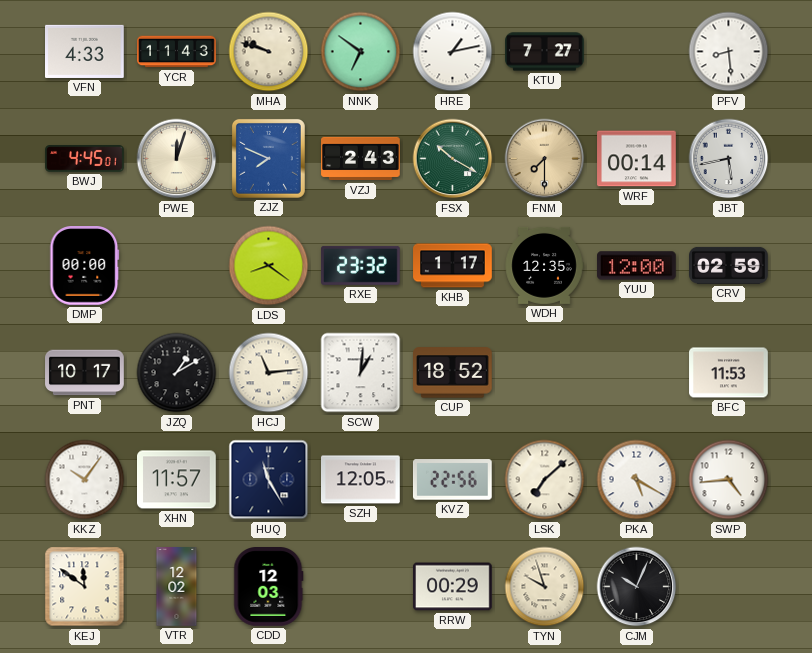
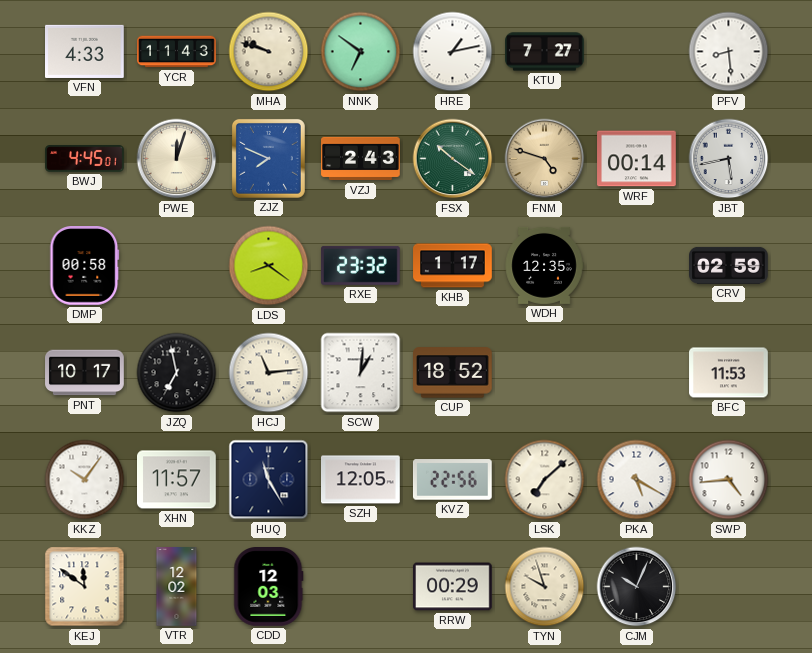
FSX: 10:20 -> 10:21 (453, 159)
FNM: 7:30 -> 4:48 (545, 159)
DMP: 00:00 -> 00:58 (85, 266)
YUU: 12:00 -> none (637, 266)
JZQ: 1:10 -> 6:58 (177, 373)
